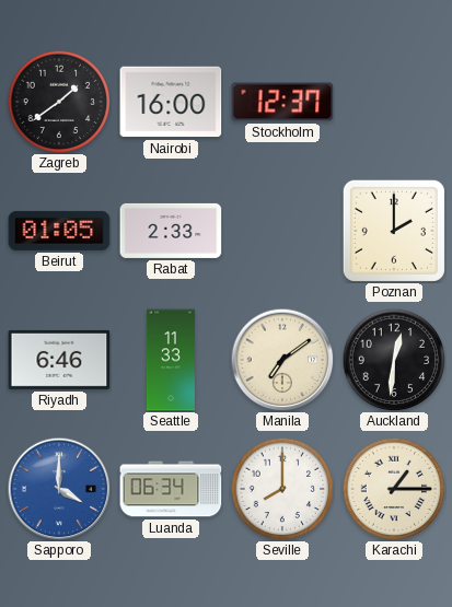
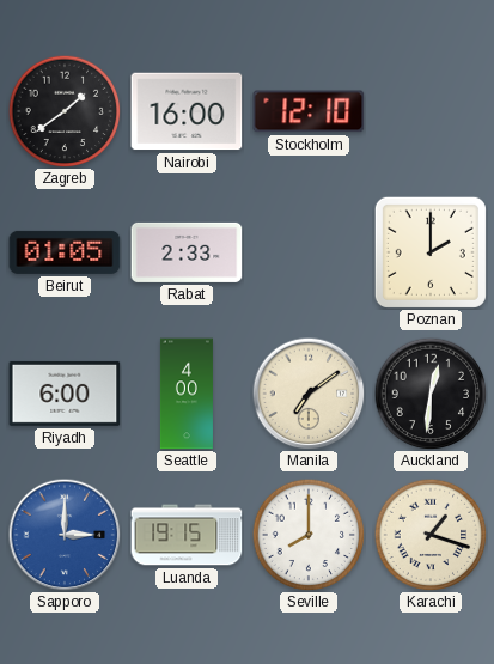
Stockholm: 12:37 -> 12:10 (309, 111)
Riyadh: 6:46 -> 6:00 (65, 394)
Seattle: 11:33 -> 4:00 (187, 394)
Sapporo: 4:00 -> 3:00 (65, 535)
Luanda: 06:34 -> 19:15 (187, 535)
Karachi: 1:15 -> 1:18 (431, 535)
